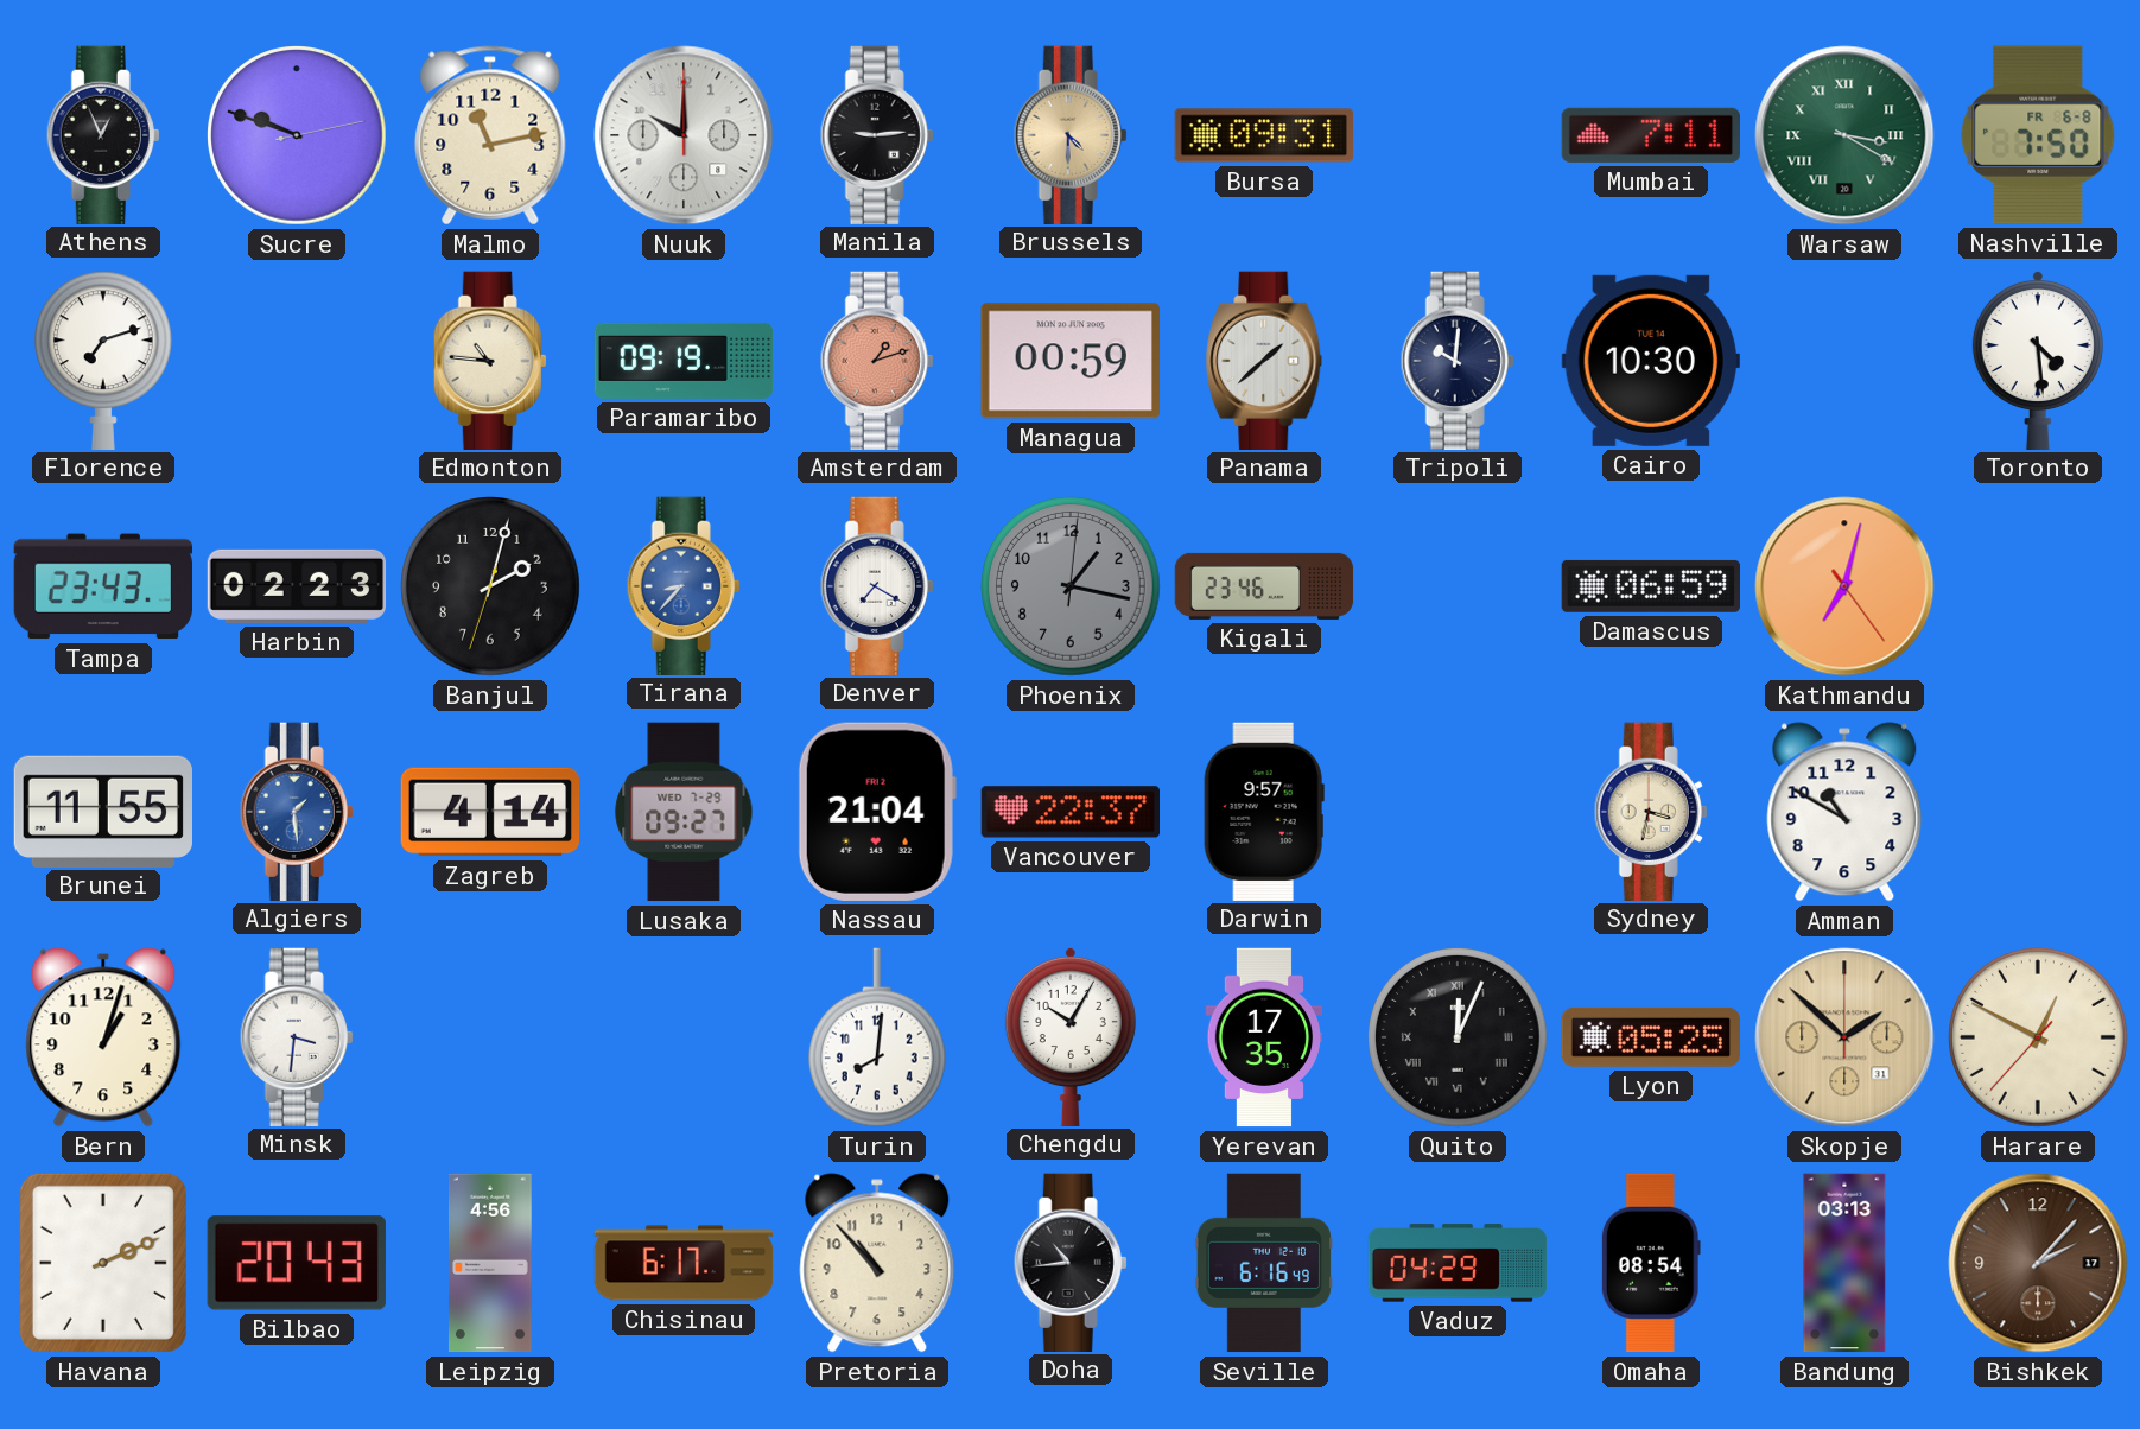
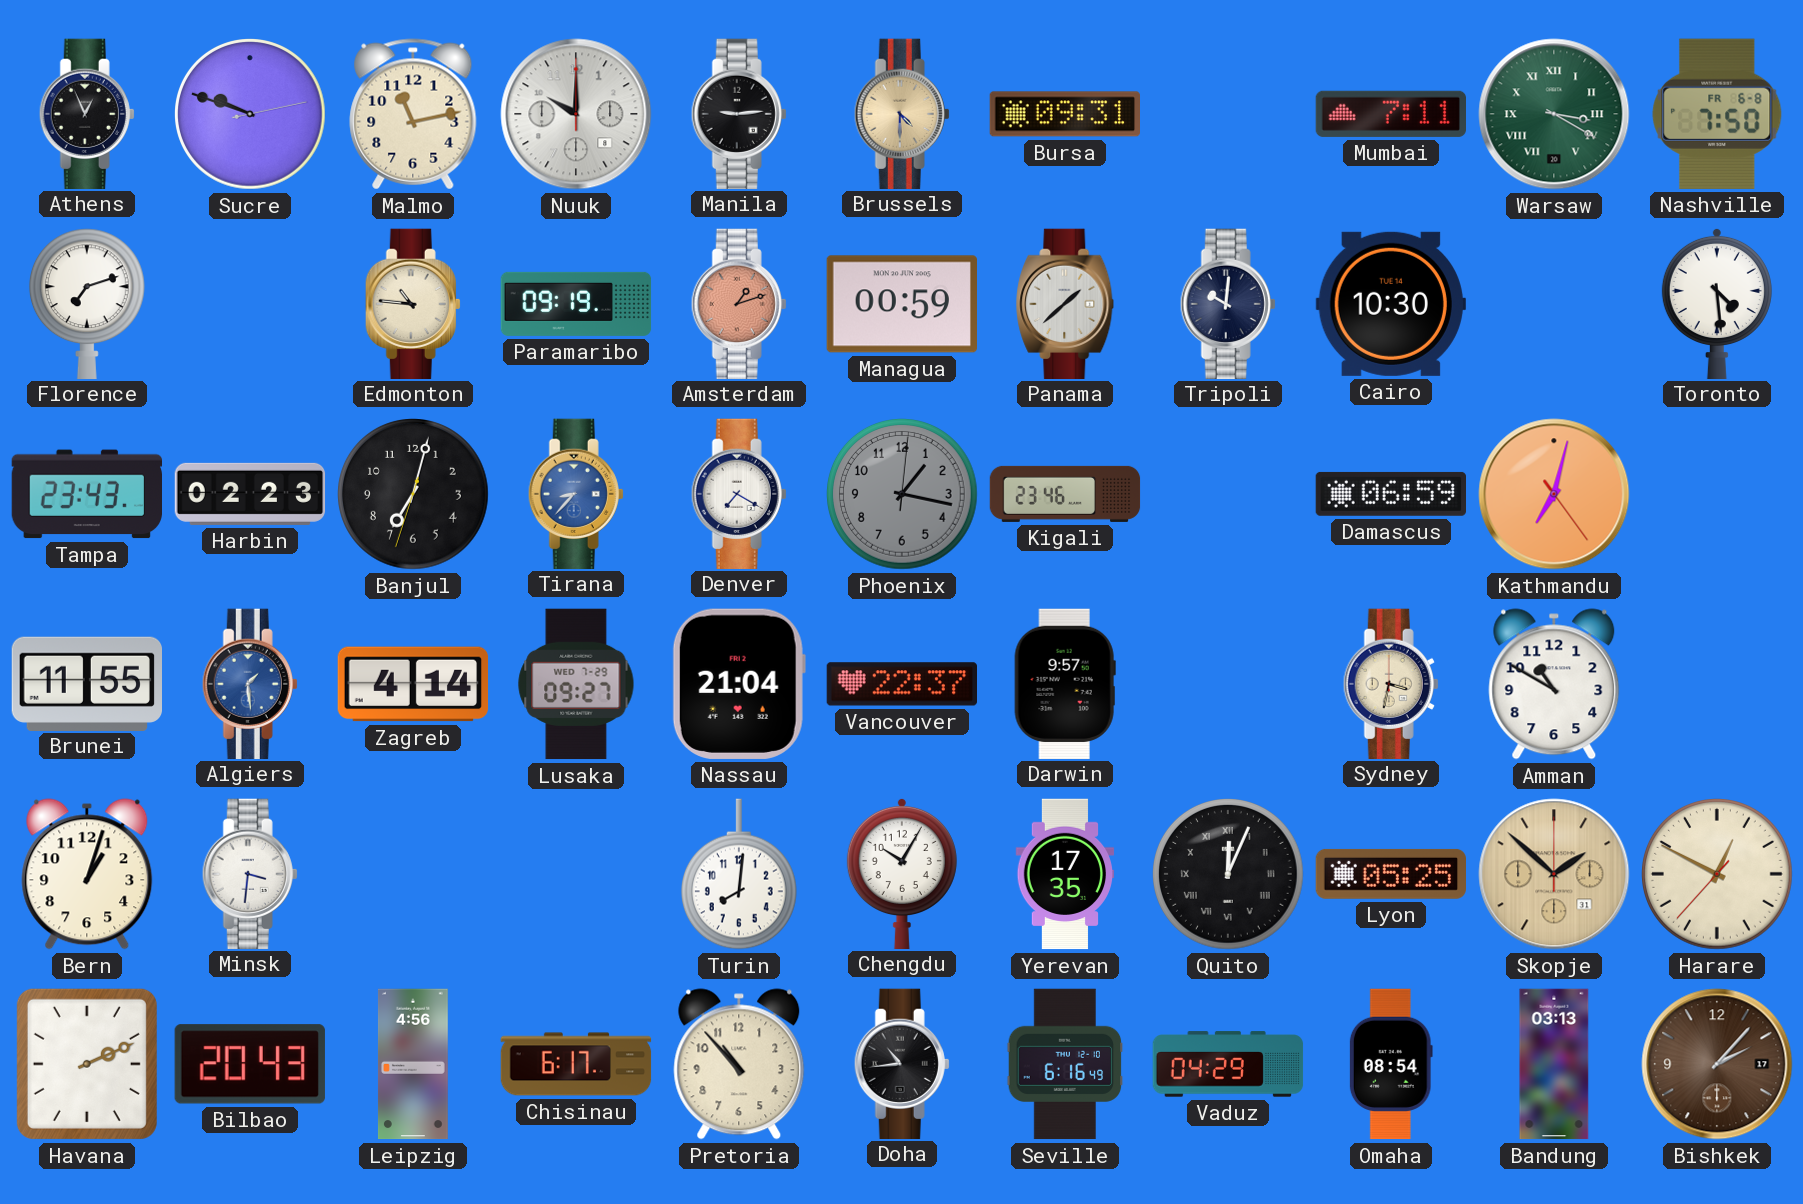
Banjul: 2:02 -> 7:02 (414, 495)
